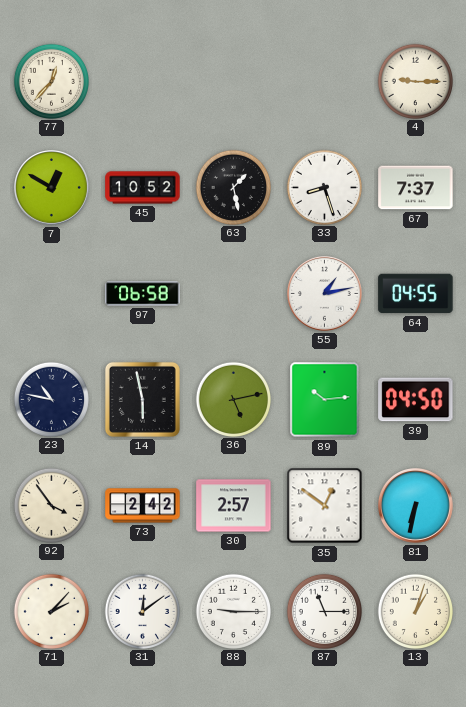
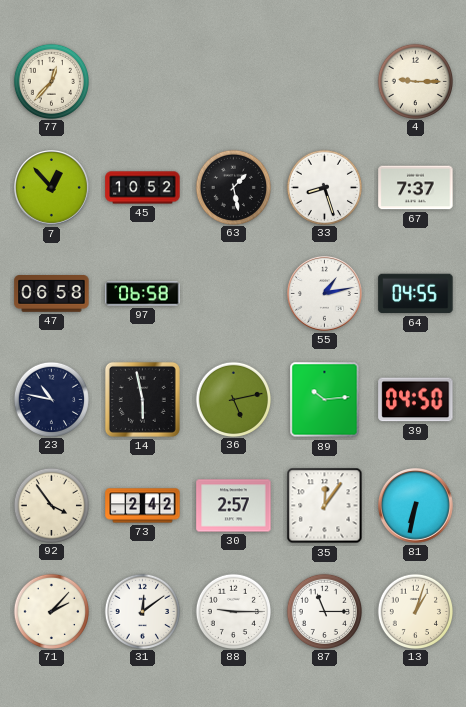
7: 12:50 -> 12:53 (52, 188)
47: none -> 06:58 (52, 294)
35: 12:51 -> 12:06 (325, 506)
